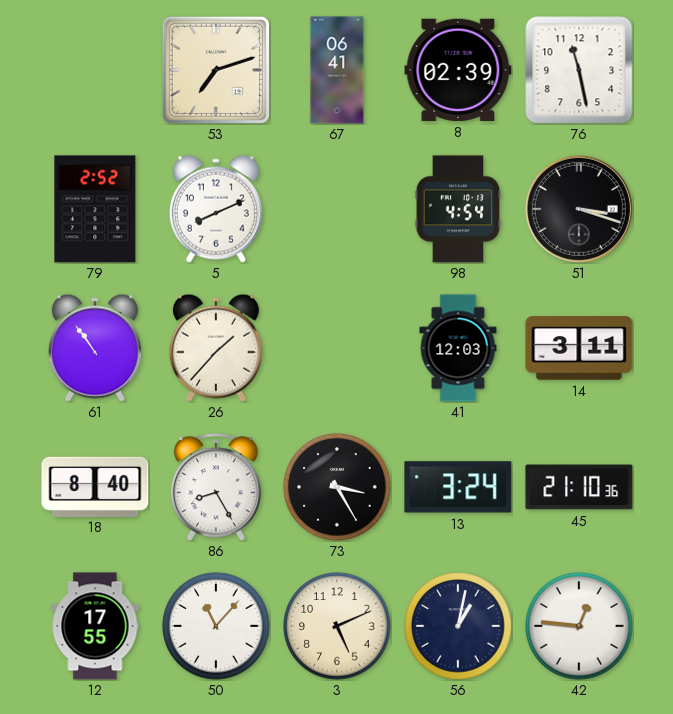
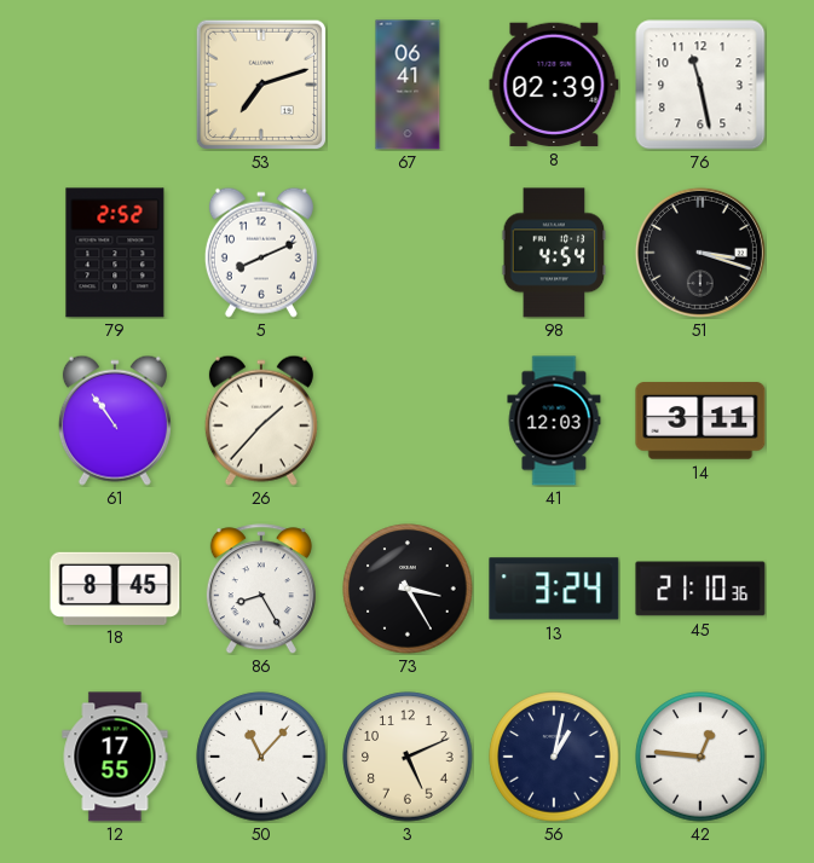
18: 8:40 -> 8:45 (115, 587)
